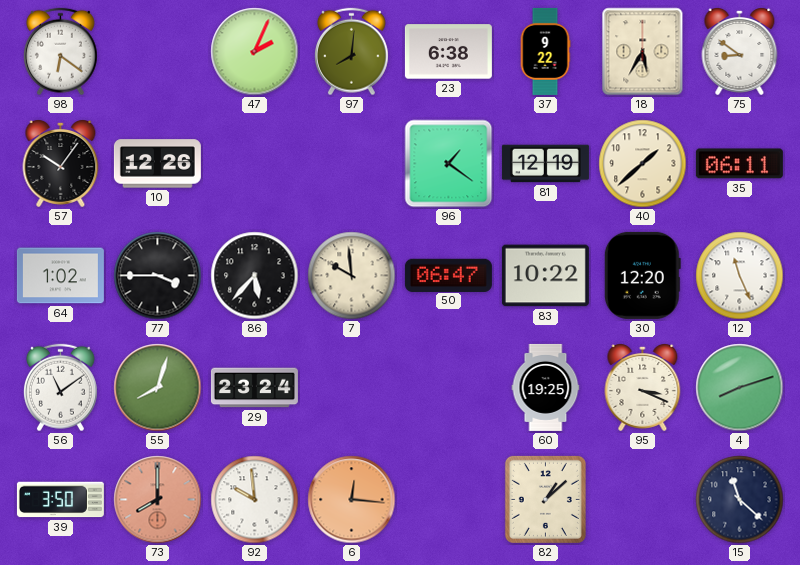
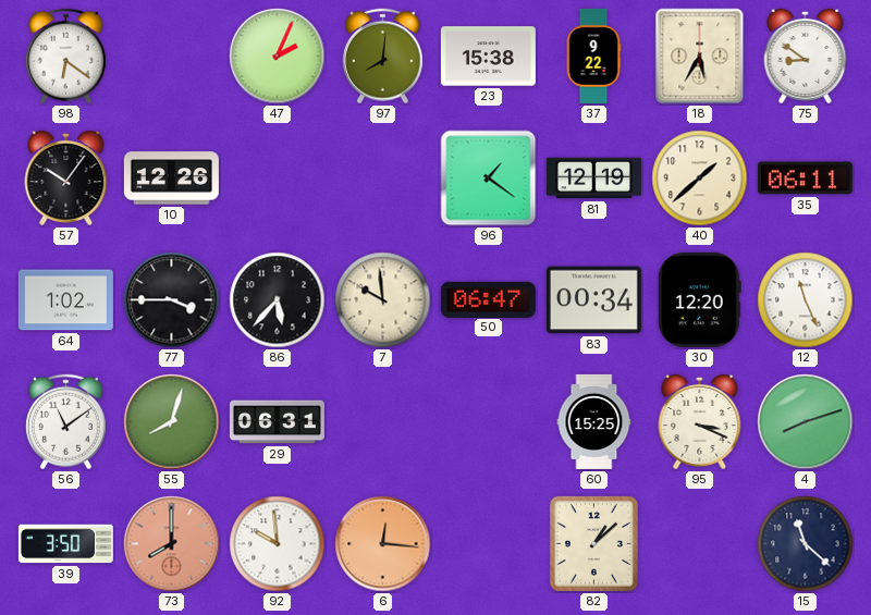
23: 6:38 -> 15:38 (488, 57)
83: 10:22 -> 00:34 (593, 300)
29: 23:24 -> 06:31 (277, 422)
60: 19:25 -> 15:25 (594, 421)
